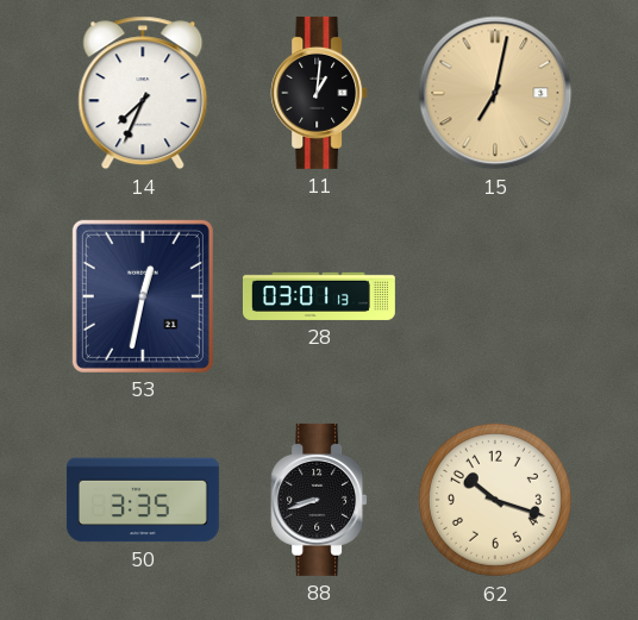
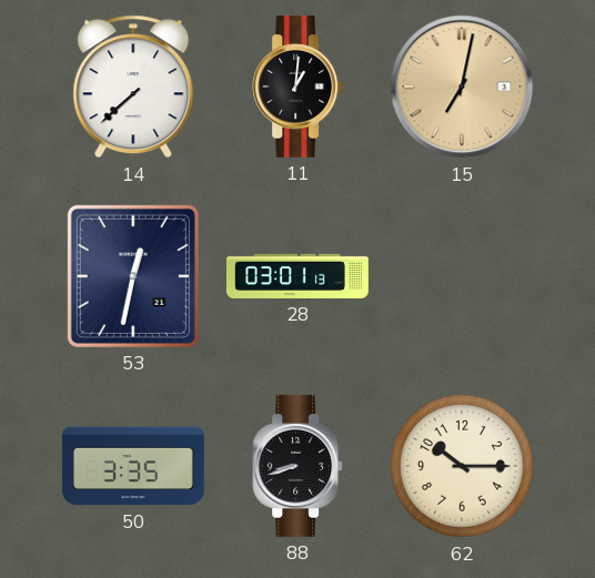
14: 7:34 -> 7:38 (133, 87)
62: 10:18 -> 10:15 (462, 466)
